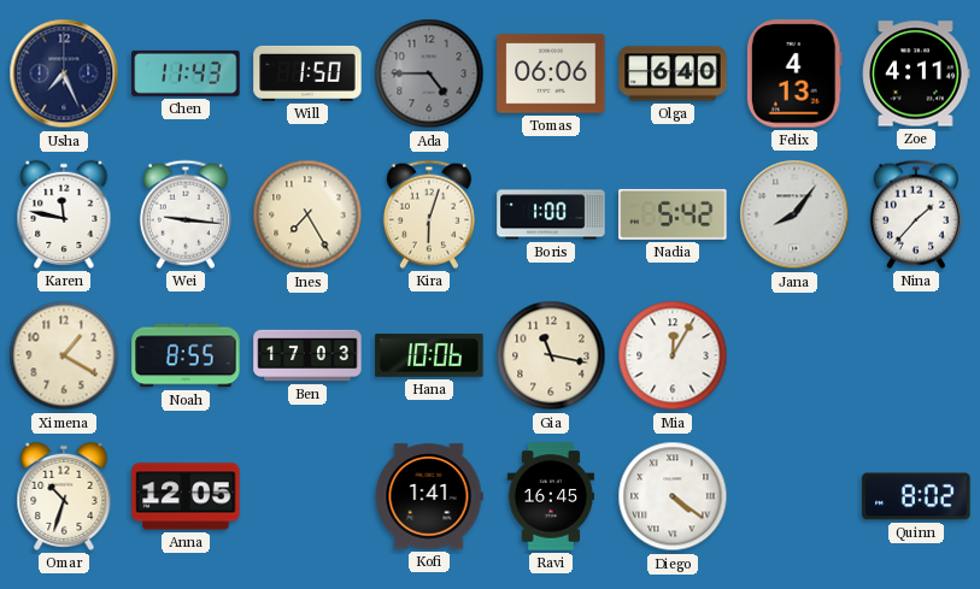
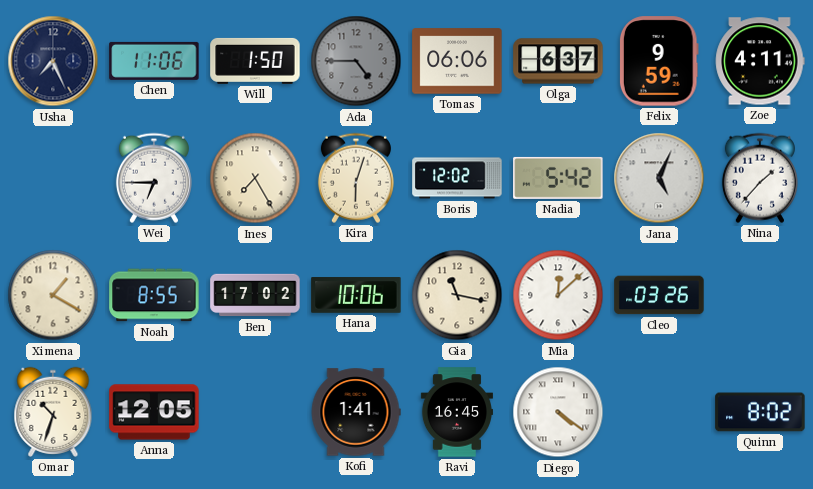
Chen: 11:43 -> 11:06 (154, 61)
Olga: 6:40 -> 6:37 (558, 61)
Felix: 4:13 -> 9:59 (659, 61)
Karen: 11:47 -> none (64, 214)
Wei: 9:16 -> 6:45 (154, 178)
Boris: 1:00 -> 12:02 (457, 178)
Jana: 8:06 -> 5:04 (659, 178)
Ben: 17:03 -> 17:02 (255, 295)
Mia: 12:05 -> 12:08 (558, 295)
Cleo: none -> 03:26 (659, 295)
